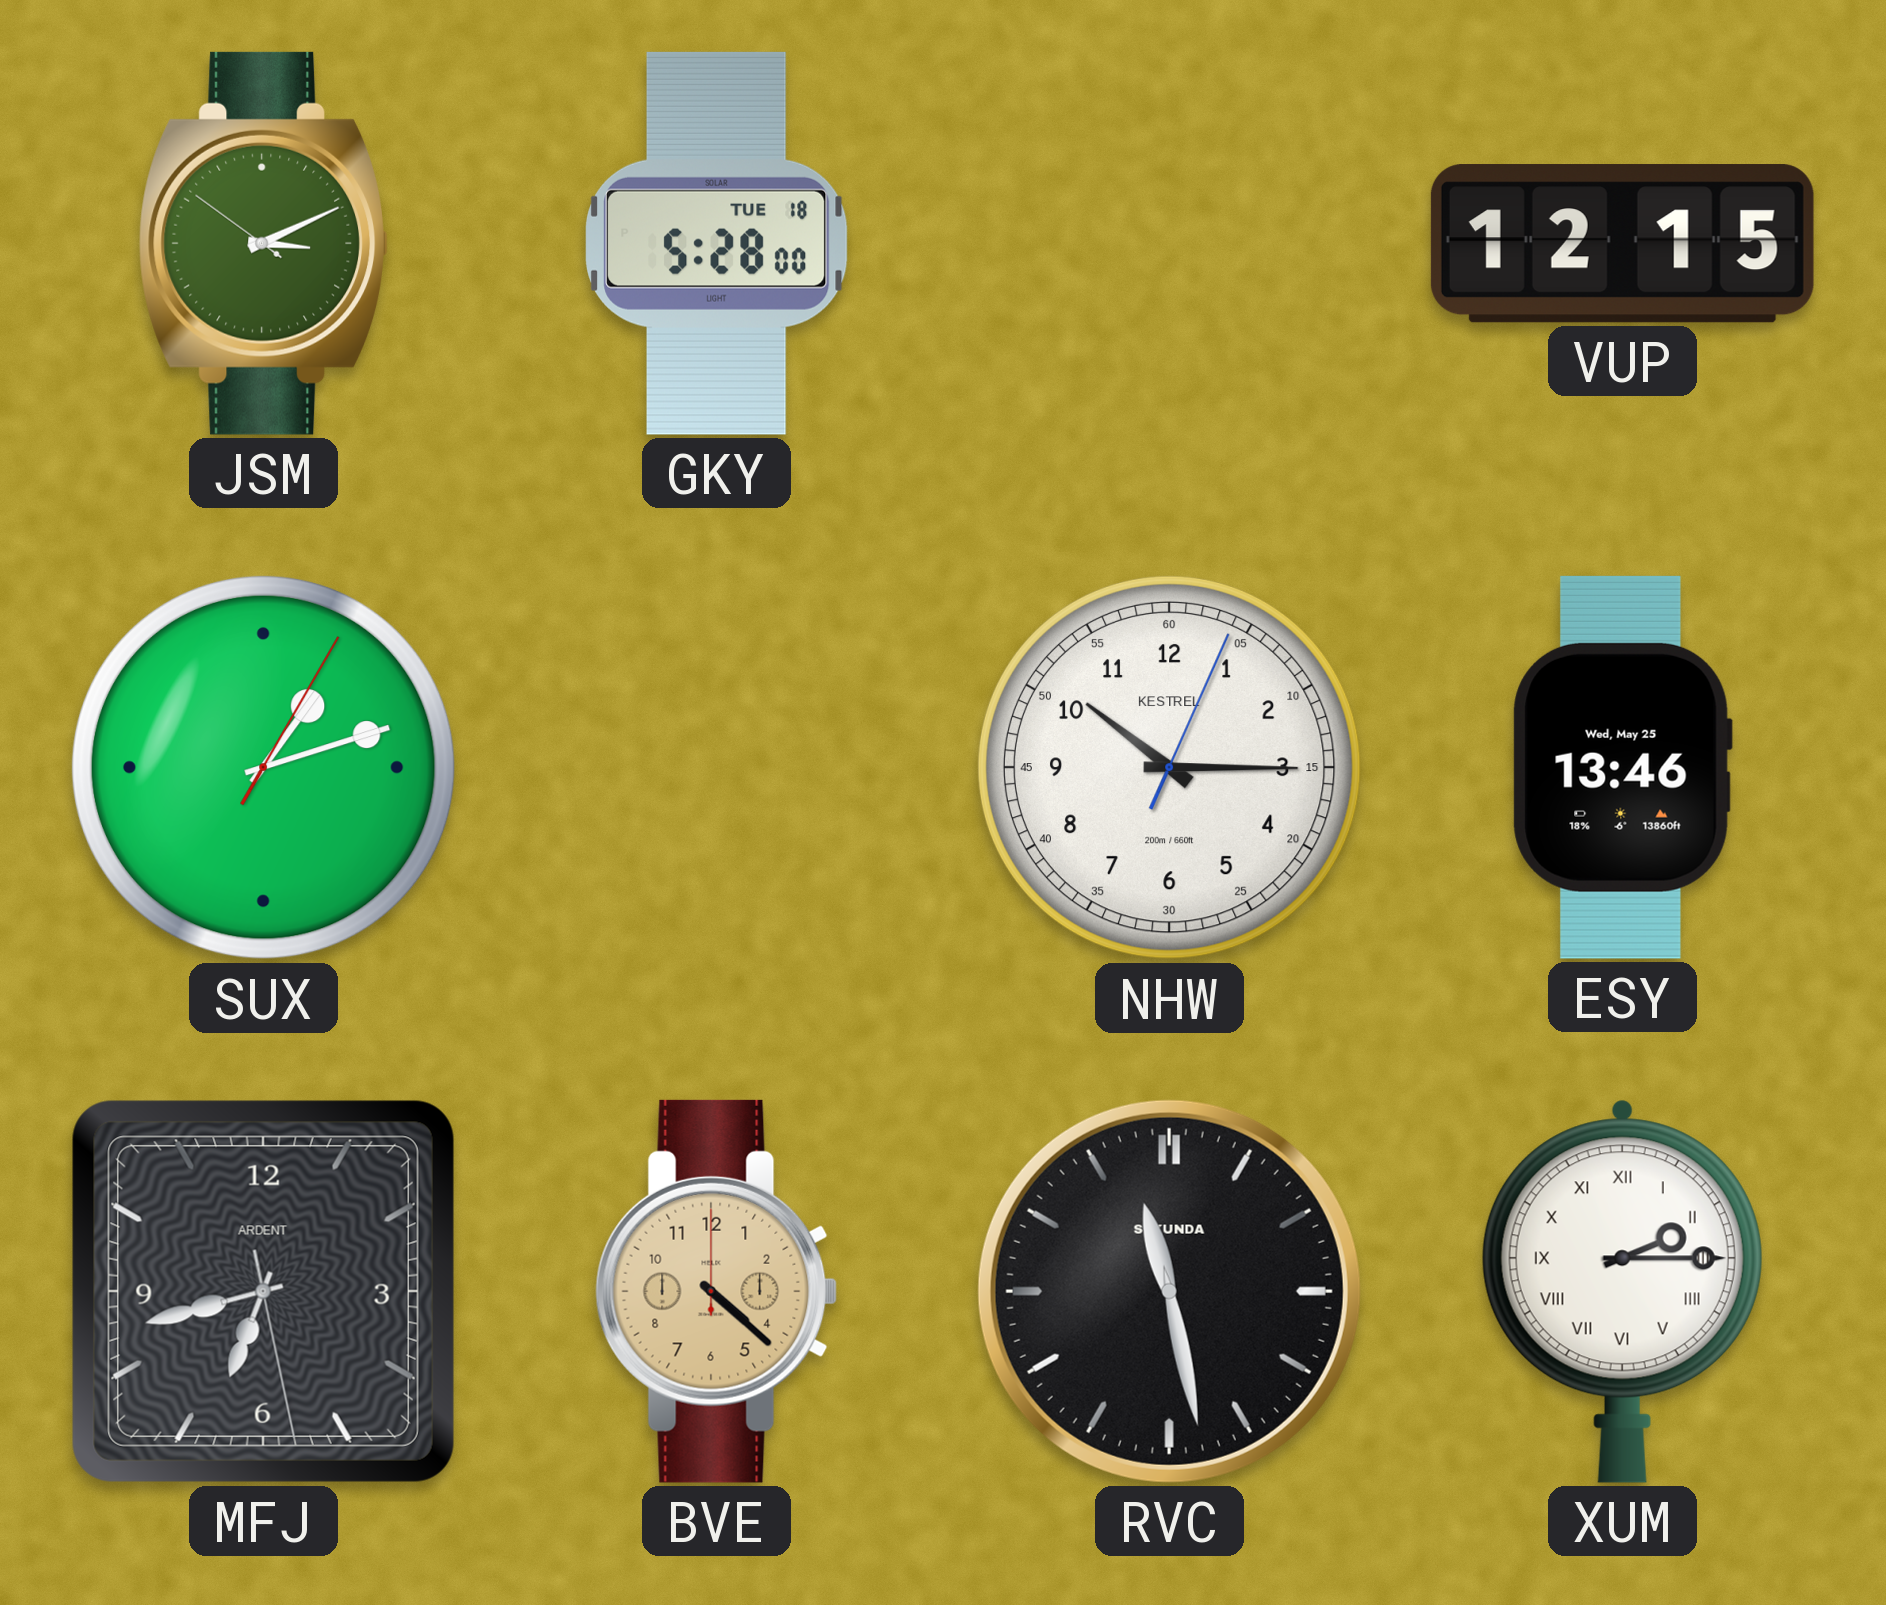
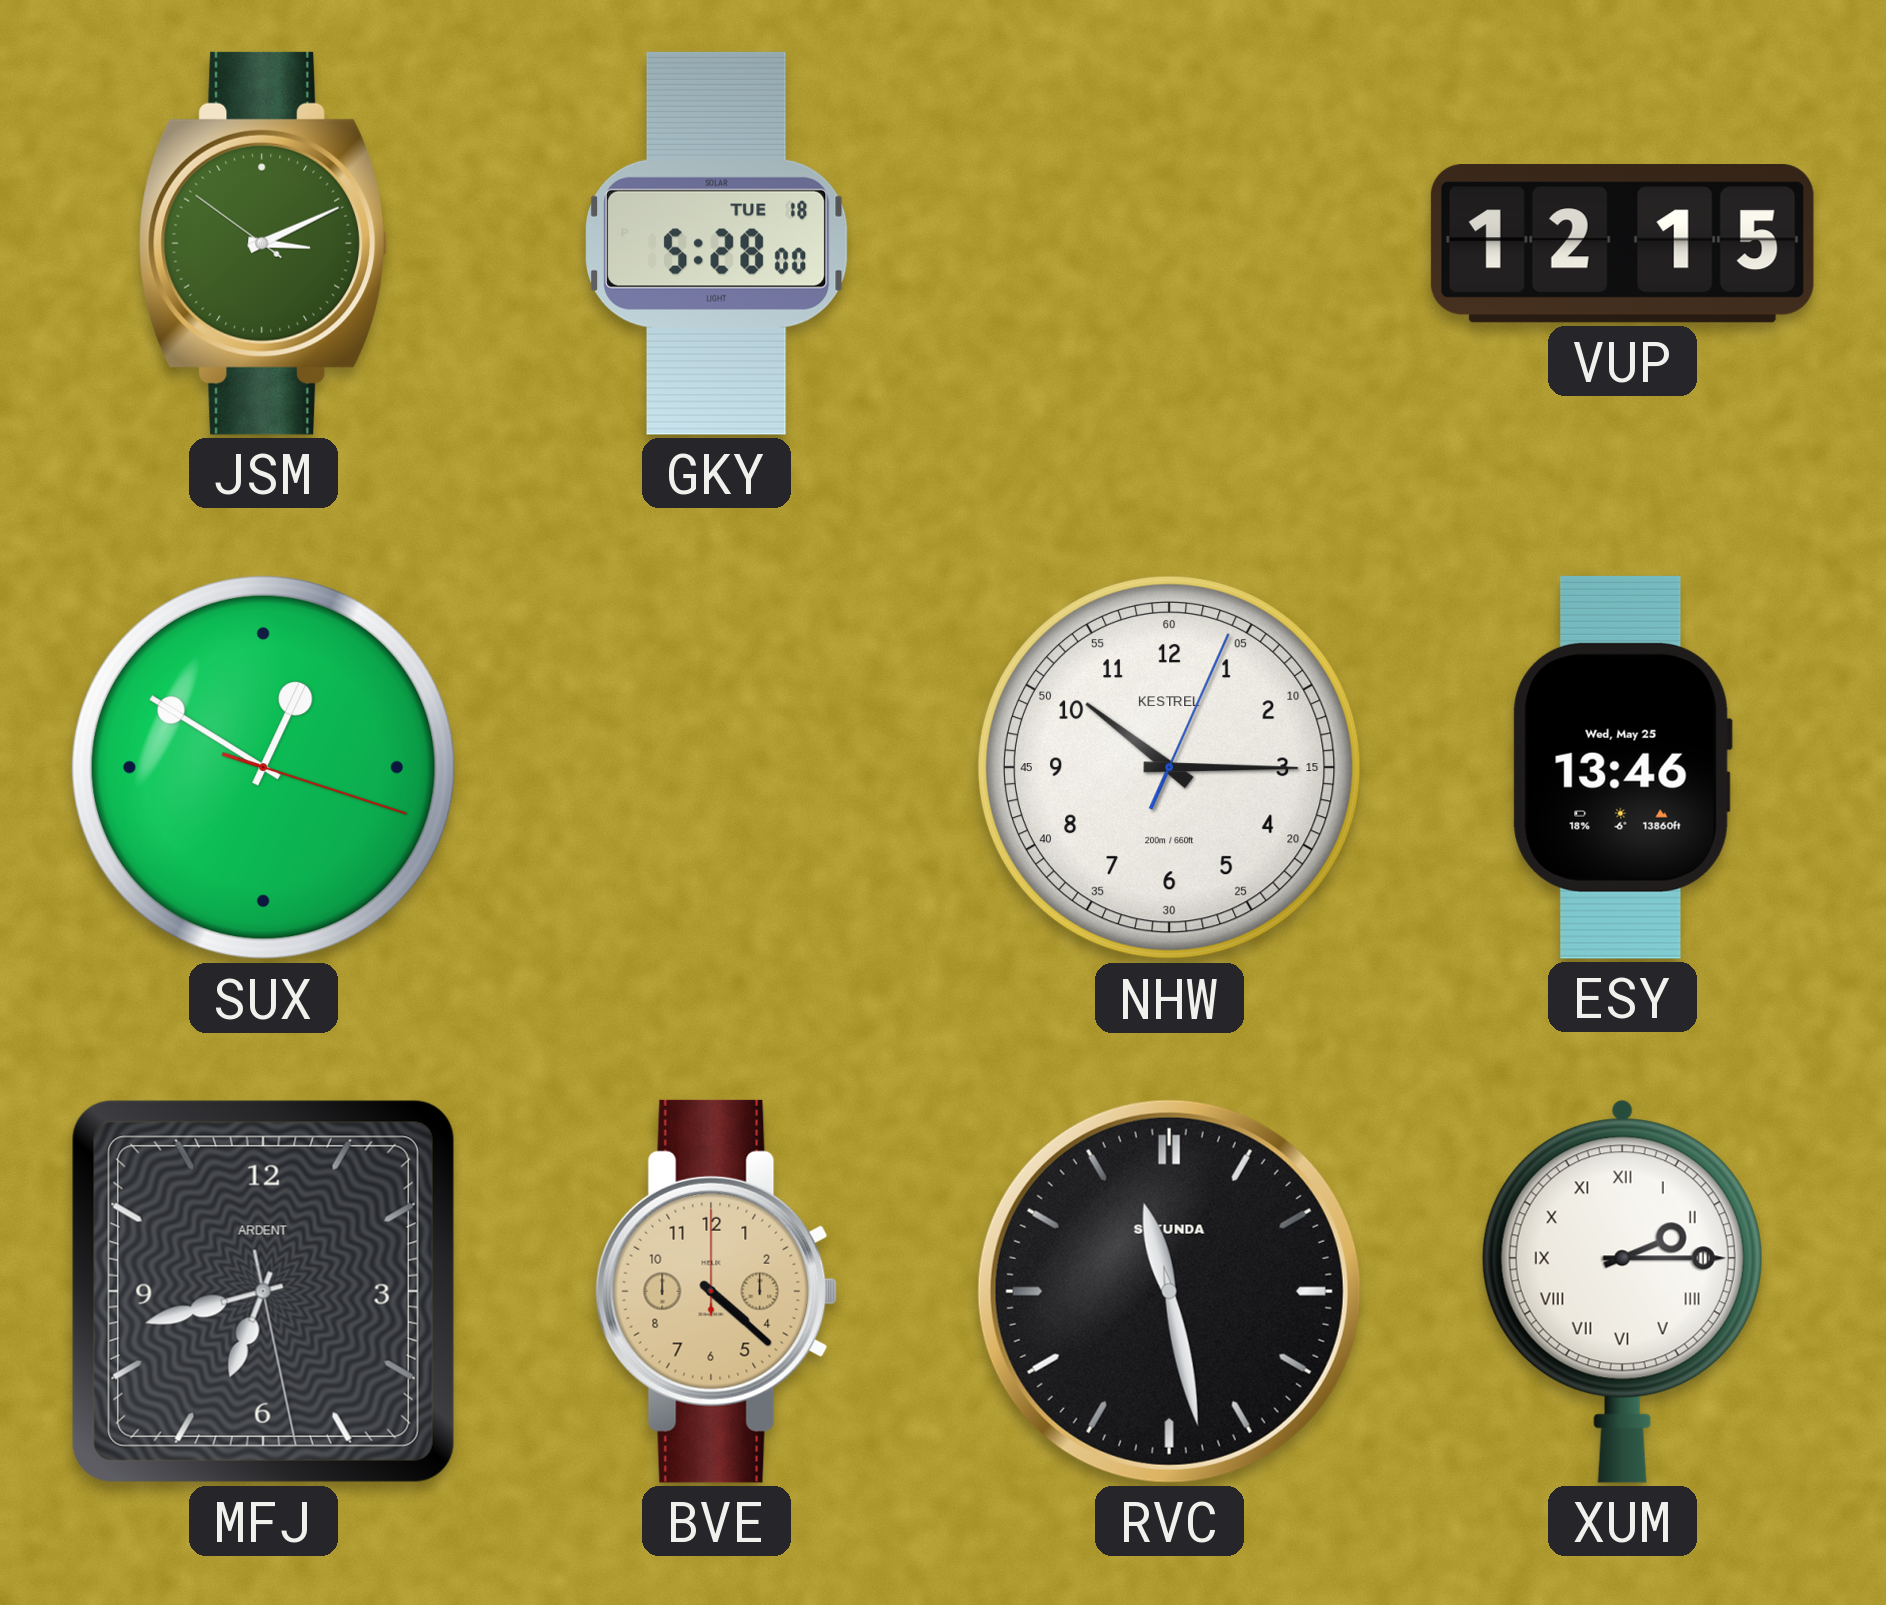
SUX: 1:12 -> 12:50 (263, 767)
